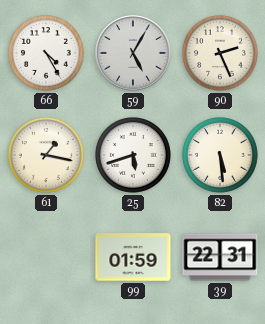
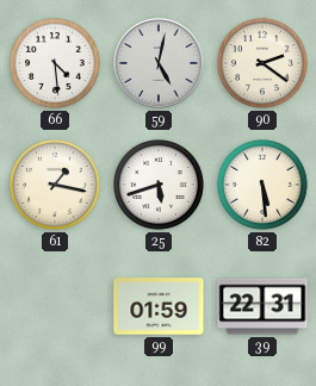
66: 4:25 -> 4:29 (56, 64)
59: 5:05 -> 5:02 (159, 63)
90: 2:26 -> 2:21 (264, 64)
